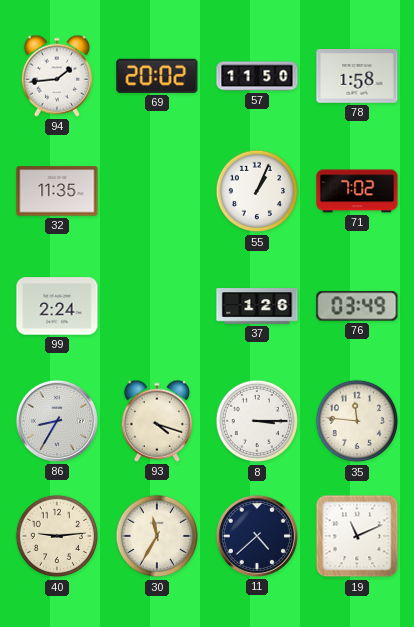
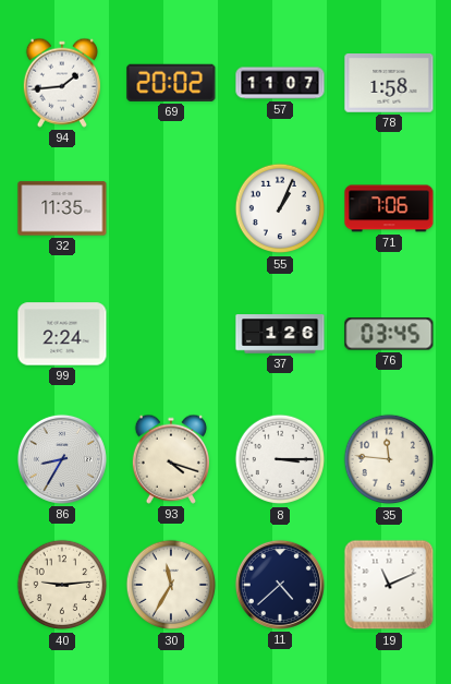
57: 11:50 -> 11:07 (280, 83)
71: 7:02 -> 7:06 (389, 208)
76: 03:49 -> 03:45 (389, 334)
